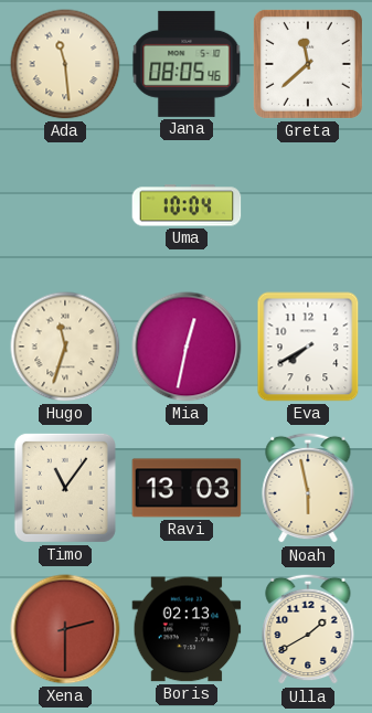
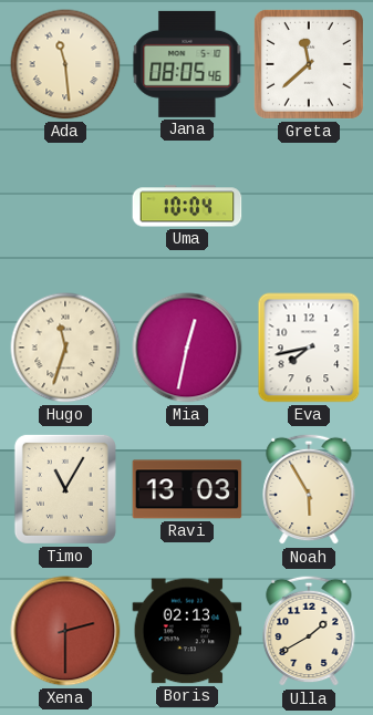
Eva: 7:40 -> 7:43 (309, 348)
Timo: 11:06 -> 11:05 (65, 489)
Noah: 5:58 -> 5:55 (309, 489)
